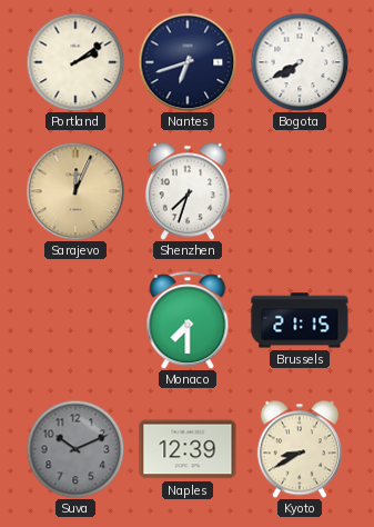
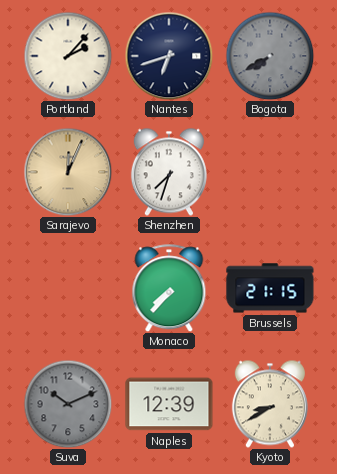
Portland: 2:09 -> 2:07 (68, 56)
Bogota dial: white -> grey (270, 56)
Monaco: 7:30 -> 7:37 (169, 288)
